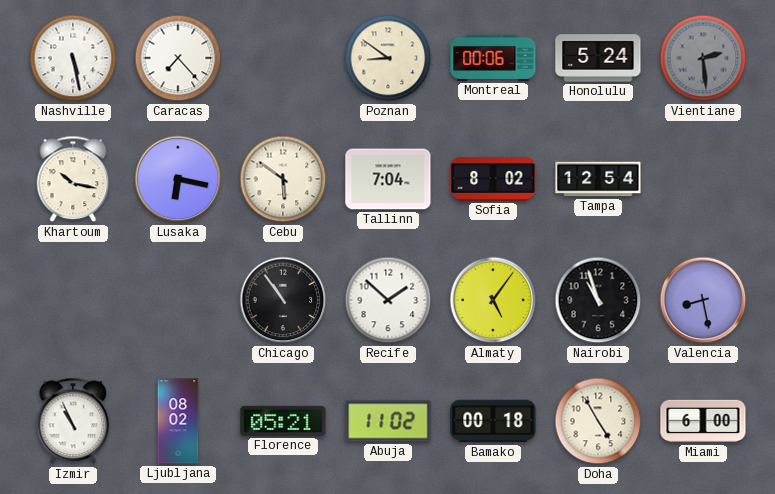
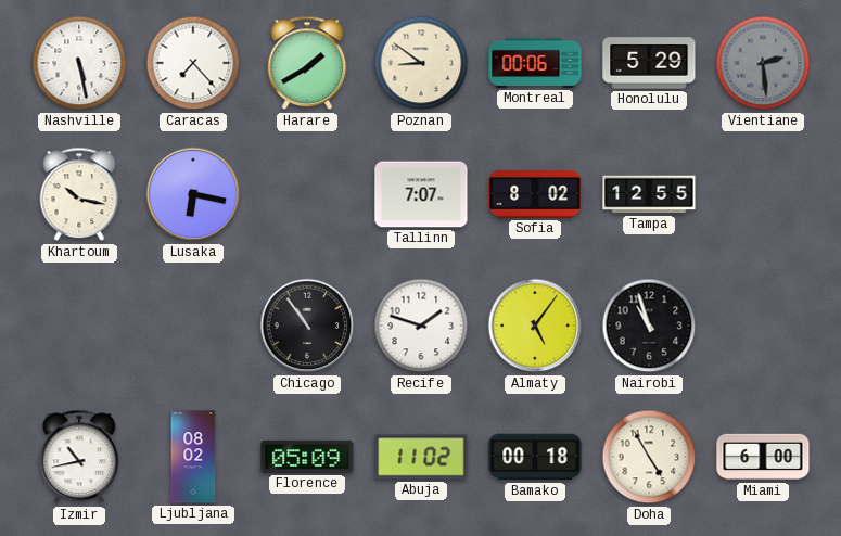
Harare: none -> 1:40 (307, 63)
Honolulu: 5:24 -> 5:29 (649, 63)
Cebu: 5:51 -> none (283, 179)
Tallinn: 7:04 -> 7:07 (421, 194)
Tampa: 12:54 -> 12:55 (649, 194)
Recife: 1:52 -> 1:48 (421, 326)
Valencia: 8:28 -> none (703, 300)
Izmir: 10:56 -> 10:43 (79, 457)
Florence: 05:21 -> 05:09 (307, 457)
